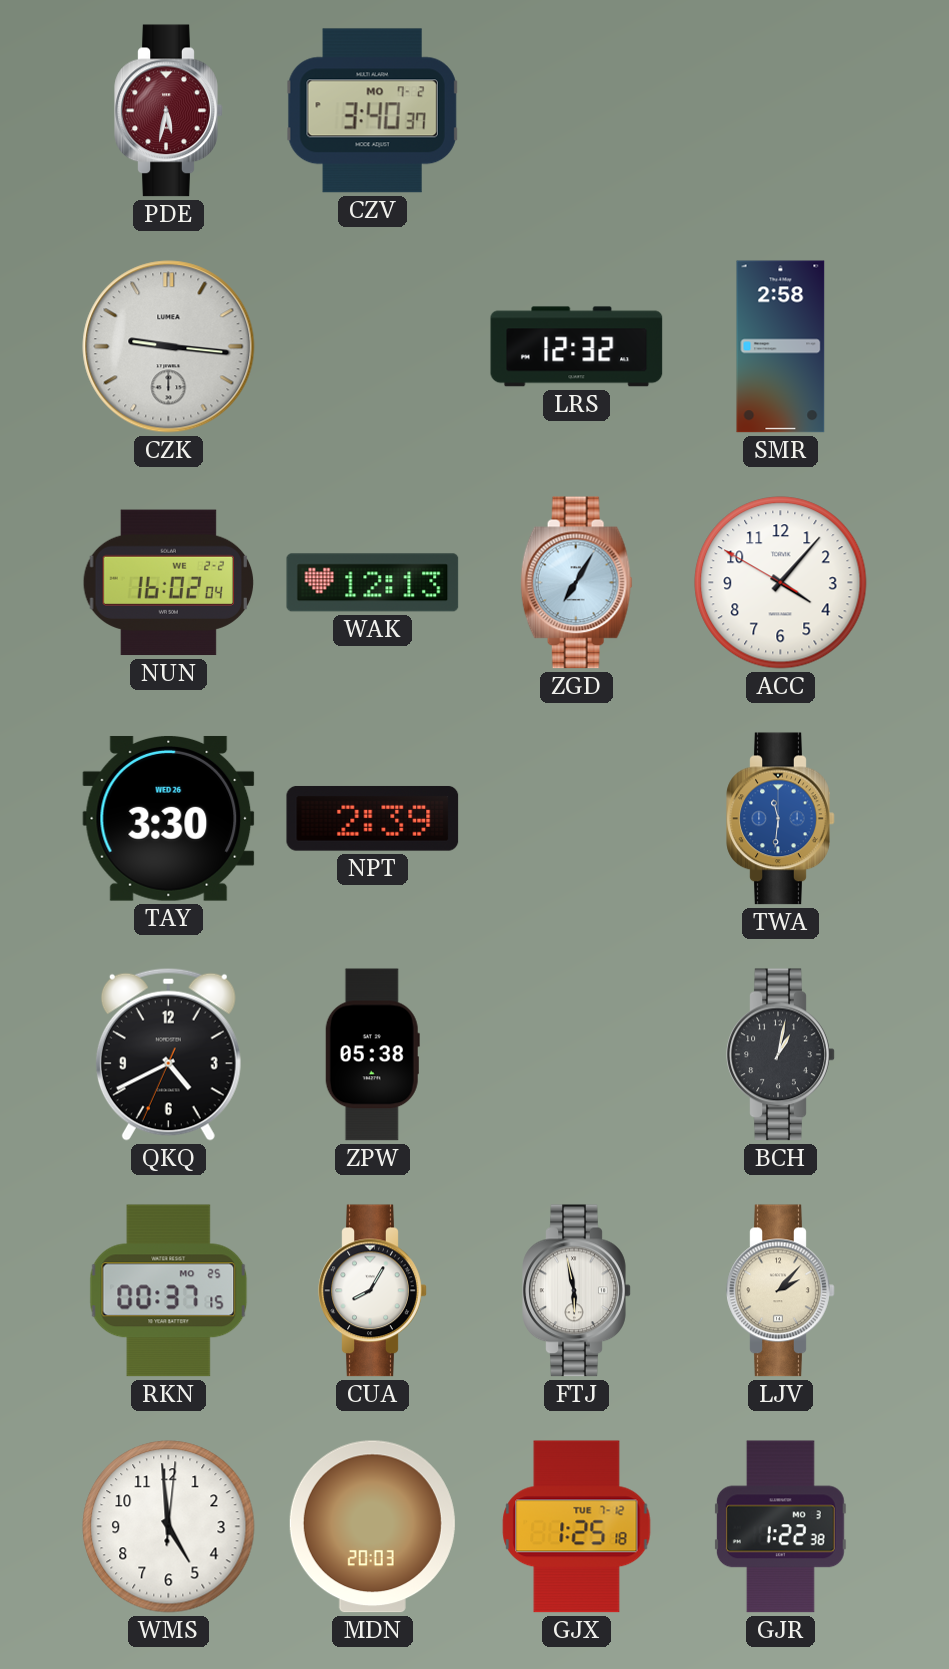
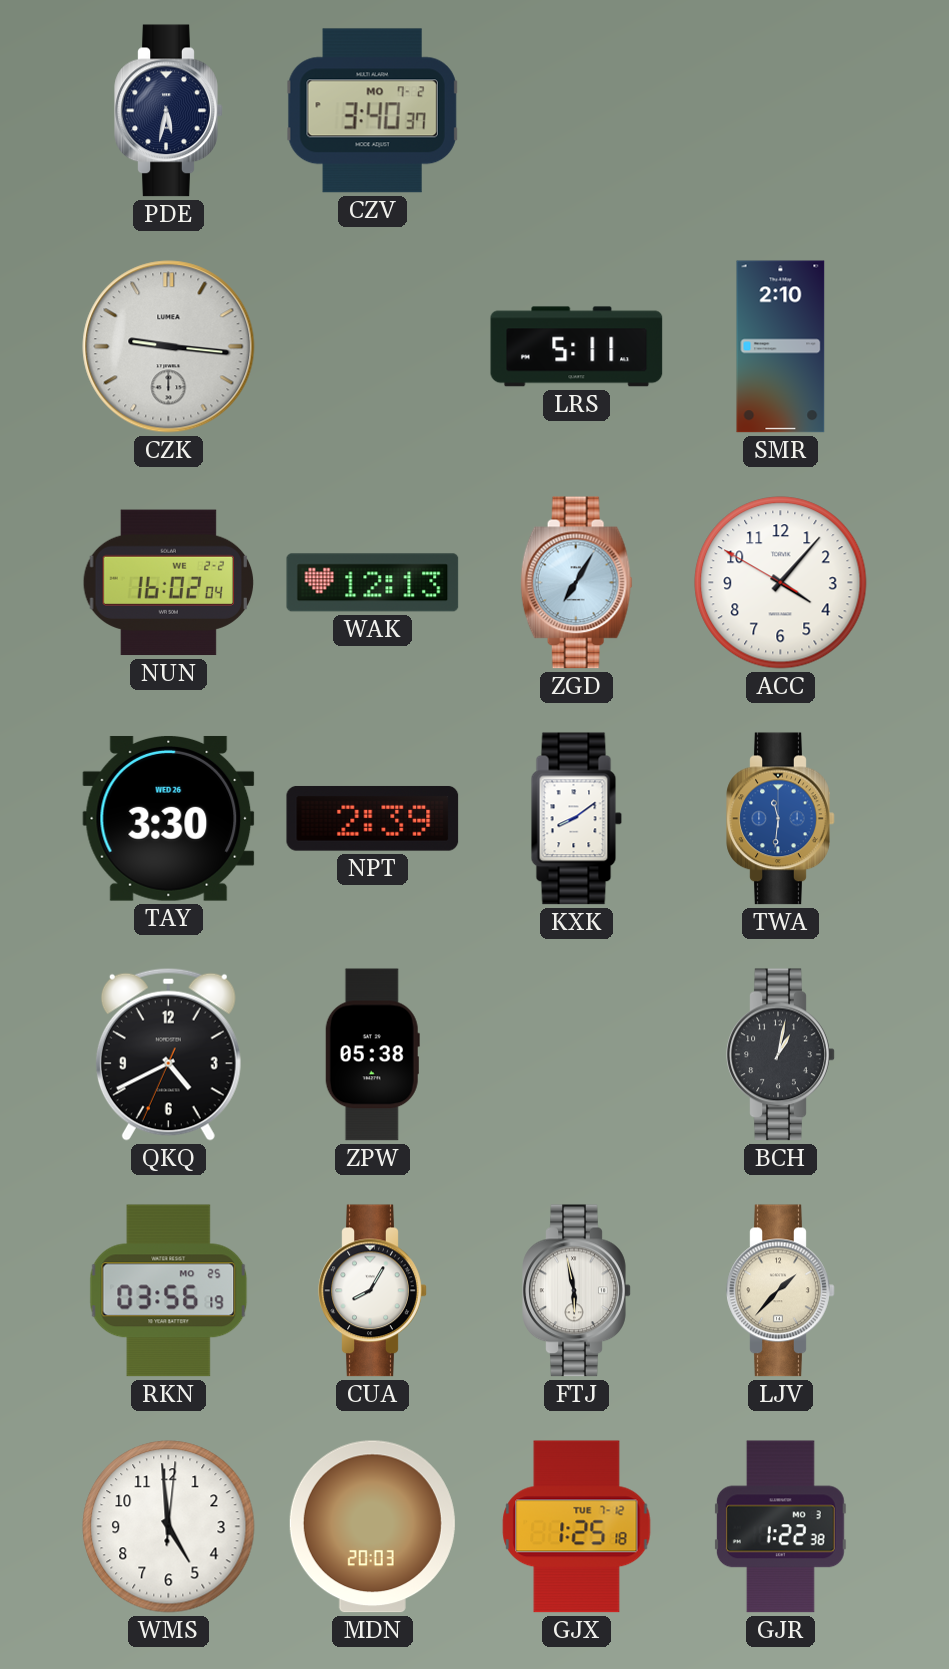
PDE dial: burgundy -> navy (169, 111)
LRS: 12:32 -> 5:11 (577, 347)
SMR: 2:58 -> 2:10 (781, 347)
KXK: none -> 8:09 (577, 819)
RKN: 00:37 -> 03:56 (169, 1291)
LJV: 2:07 -> 1:37 (781, 1291)
